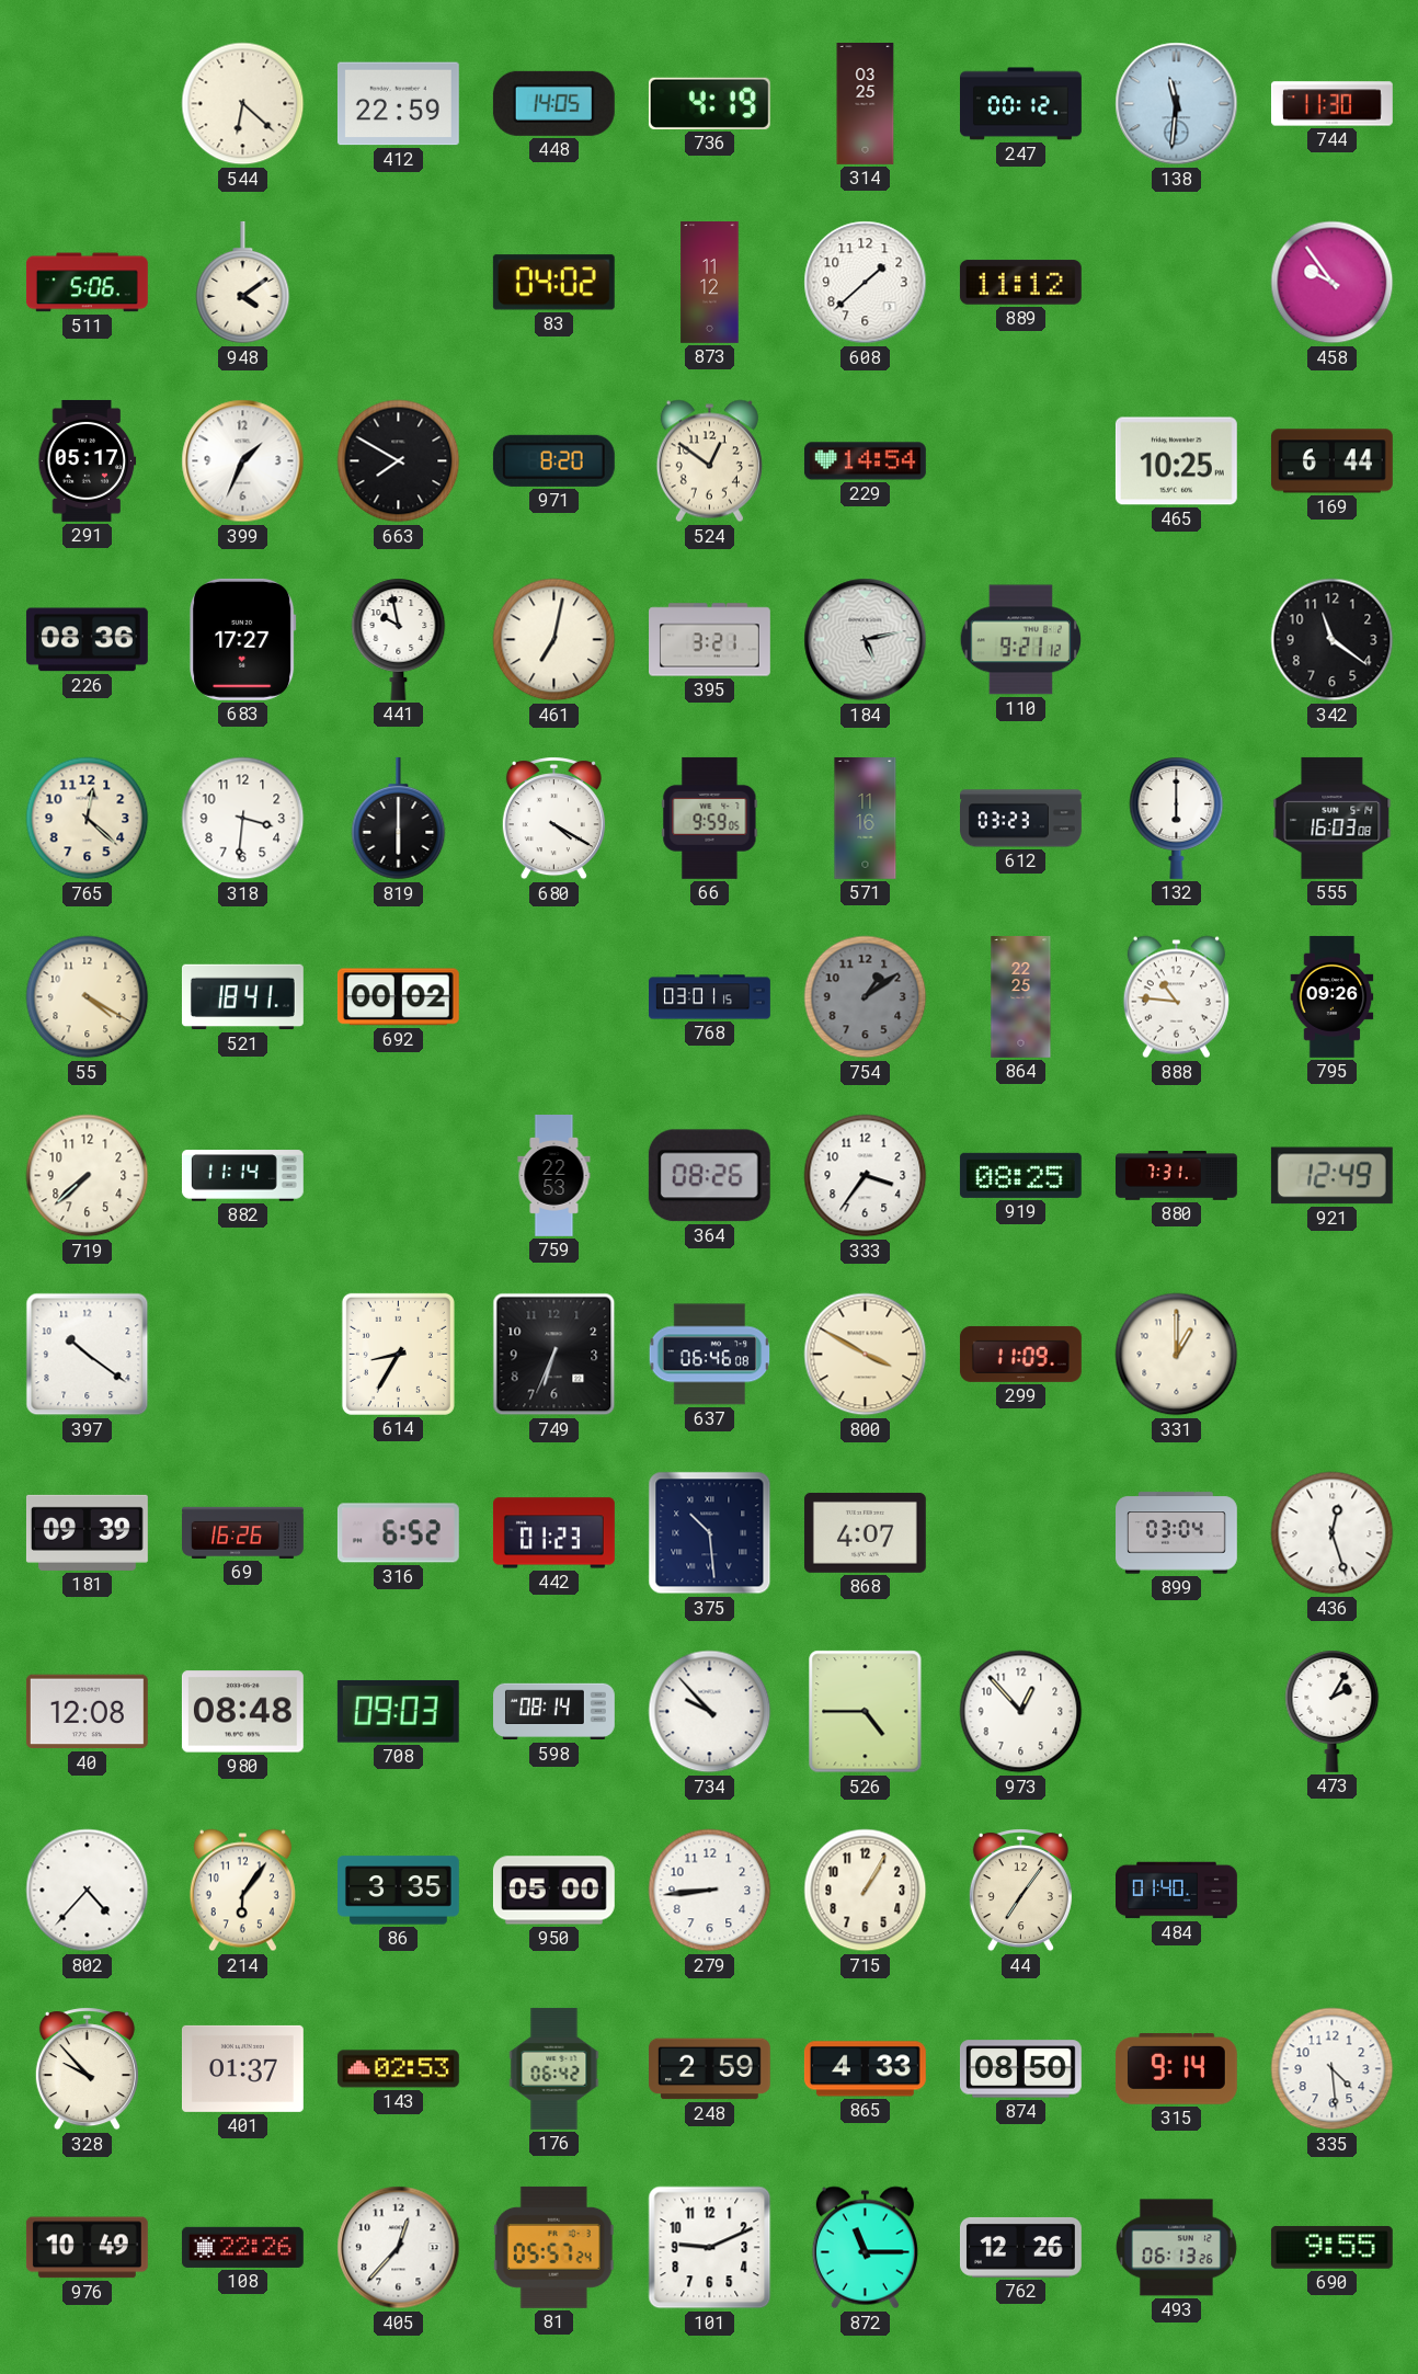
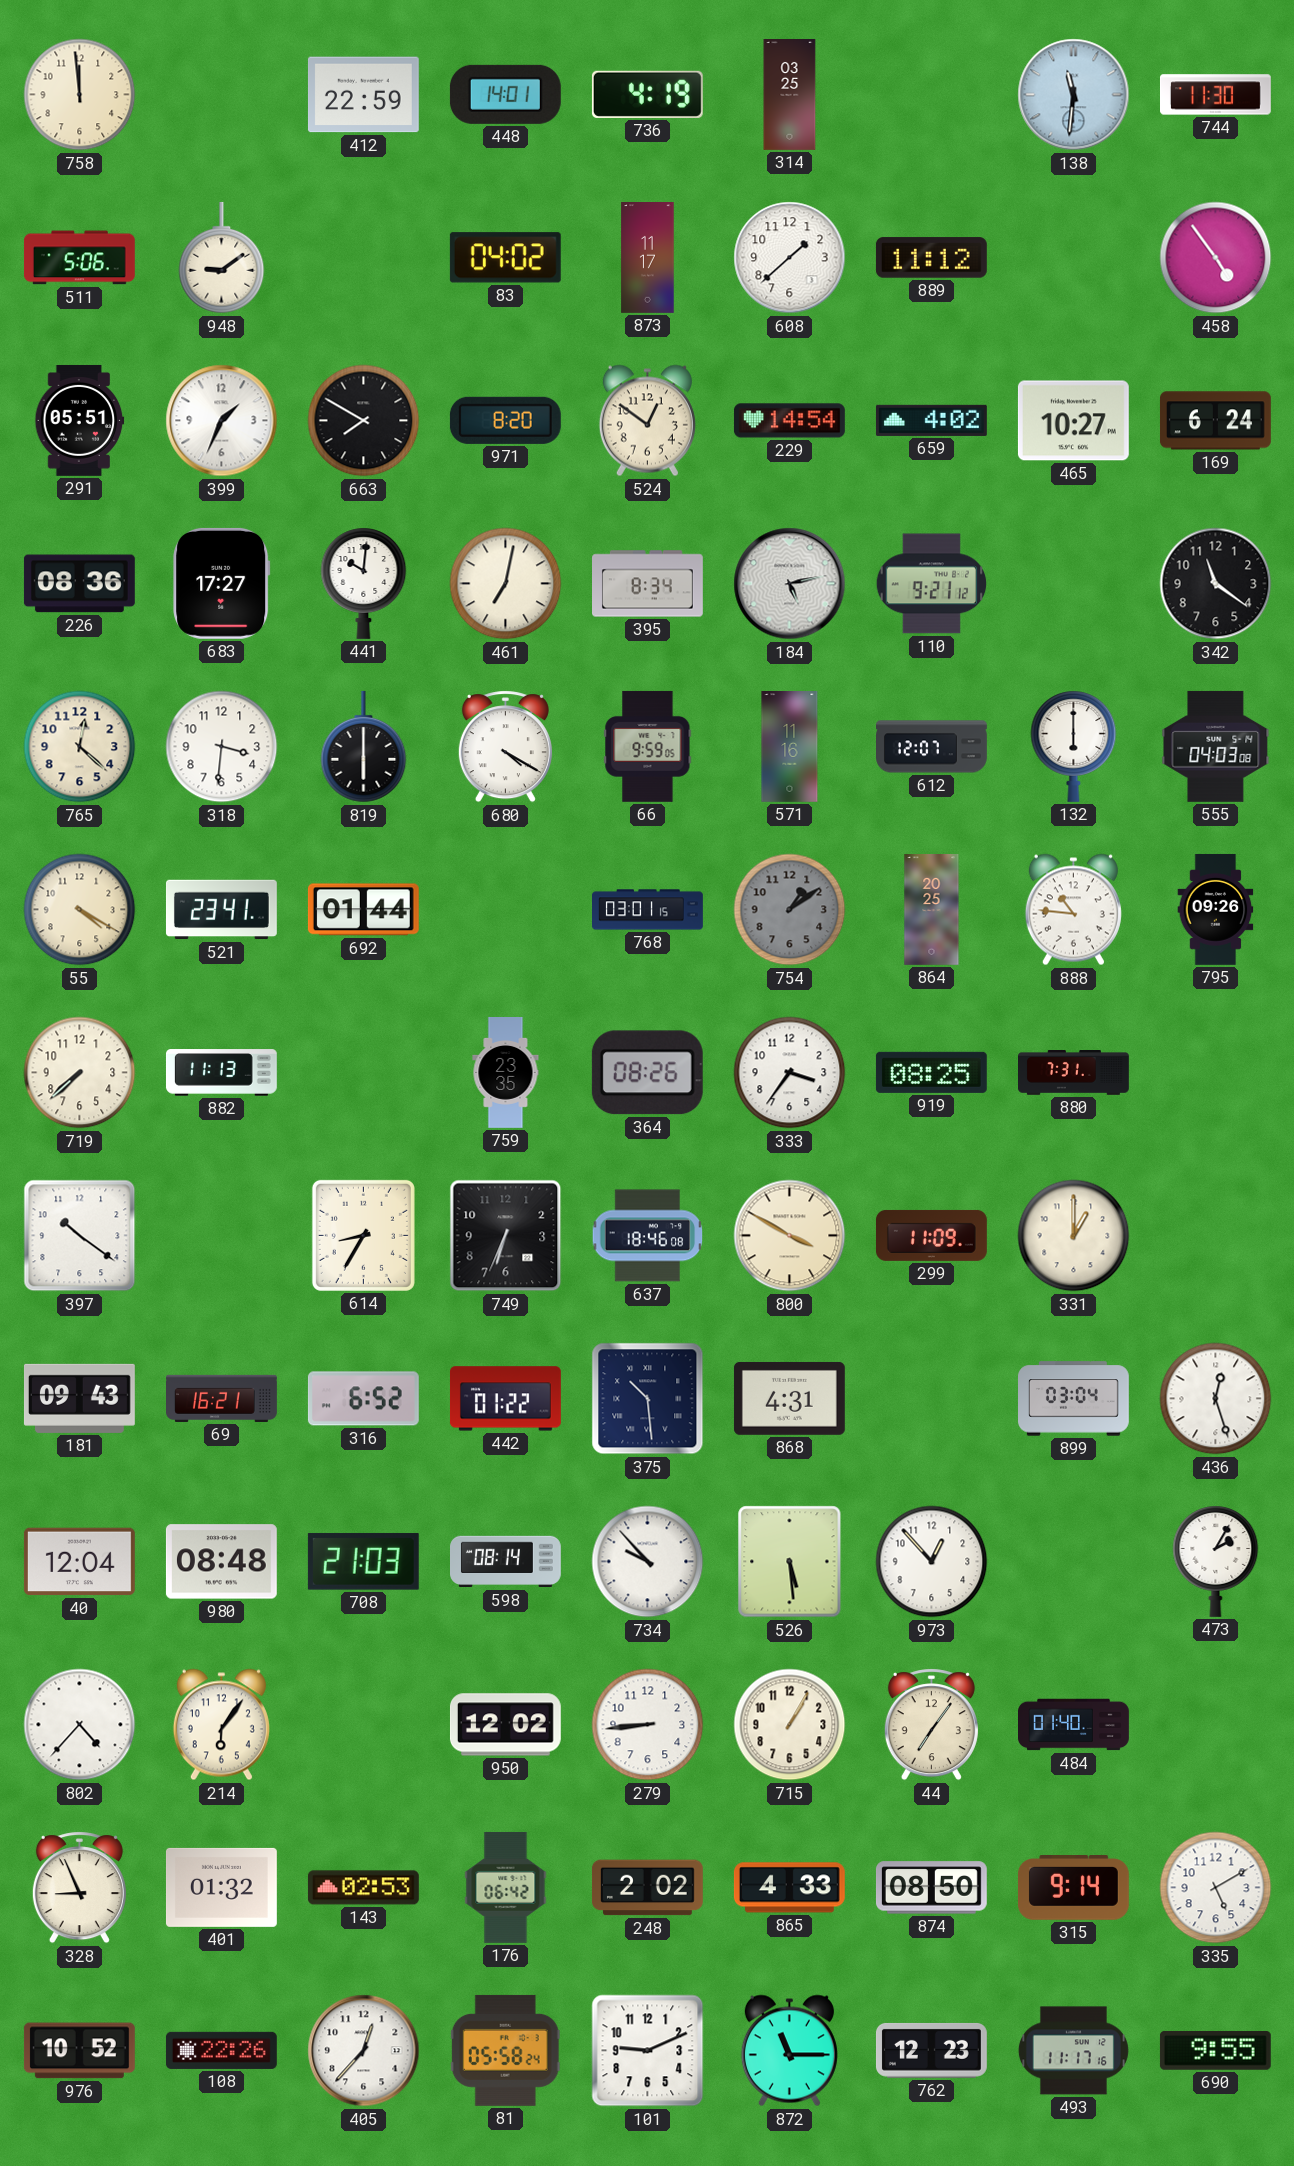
758: none -> 11:59 (80, 95)
544: 6:22 -> none (243, 104)
448: 14:05 -> 14:01 (505, 94)
247: 00:12 -> none (1021, 104)
948: 4:09 -> 9:09 (222, 258)
873: 11:12 -> 11:17 (648, 258)
458: 9:54 -> 4:54 (1216, 258)
291: 05:17 -> 05:51 (80, 420)
659: none -> 4:02 (931, 420)
465: 10:25 -> 10:27 (1073, 421)
169: 6:44 -> 6:24 (1215, 421)
441: 9:58 -> 10:01 (364, 583)
395: 3:21 -> 8:34 (648, 584)
612: 03:23 -> 12:07 (932, 747)
555: 16:03 -> 04:03 (1216, 746)
521: 18:41 -> 23:41 (221, 910)
692: 00:02 -> 01:44 (363, 910)
864: 22:25 -> 20:25 (932, 910)
882: 11:14 -> 11:13 (221, 1073)
759: 22:53 -> 23:35 (506, 1073)
921: 12:49 -> none (1331, 1176)
637: 06:46 -> 18:46 (648, 1236)
181: 09:39 -> 09:43 (79, 1398)
69: 16:26 -> 16:21 (222, 1398)
442: 01:23 -> 01:22 (505, 1399)
868: 4:07 -> 4:31 (789, 1398)
40: 12:08 -> 12:04 (79, 1562)
708: 09:03 -> 21:03 (363, 1561)
526: 4:45 -> 5:29 (790, 1562)
86: 3:35 -> none (399, 1891)
950: 05:00 -> 12:02 (505, 1725)
328: 9:53 -> 8:56 (79, 1888)
401: 01:37 -> 01:32 (221, 1887)
248: 2:59 -> 2:02 (647, 1888)
335: 4:29 -> 5:10 (1216, 1888)
976: 10:49 -> 10:52 (79, 2051)
81: 05:57 -> 05:58 (505, 2050)
762: 12:26 -> 12:23 (931, 2050)
493: 06:13 -> 11:17 (1073, 2051)
